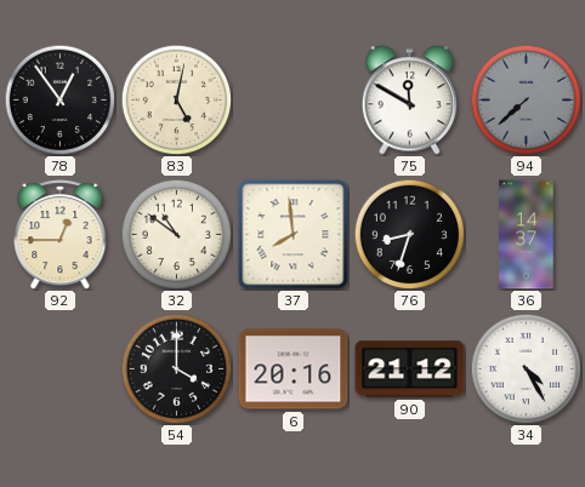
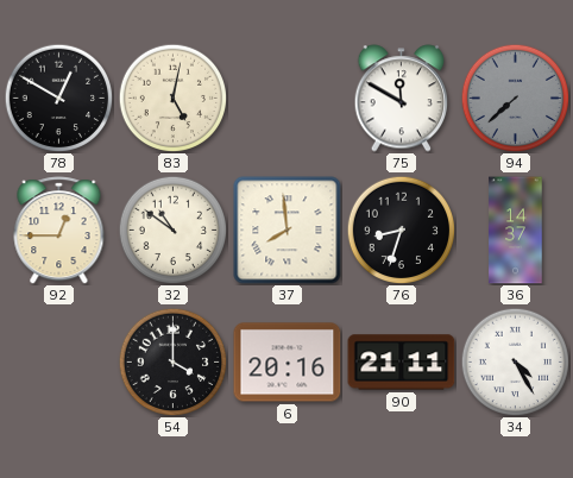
78: 12:54 -> 12:50 (58, 98)
90: 21:12 -> 21:11 (402, 363)
